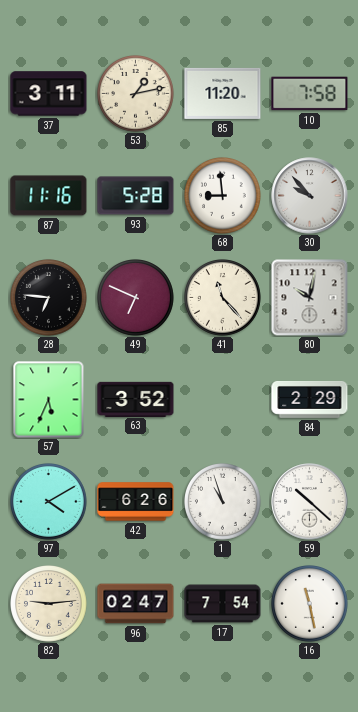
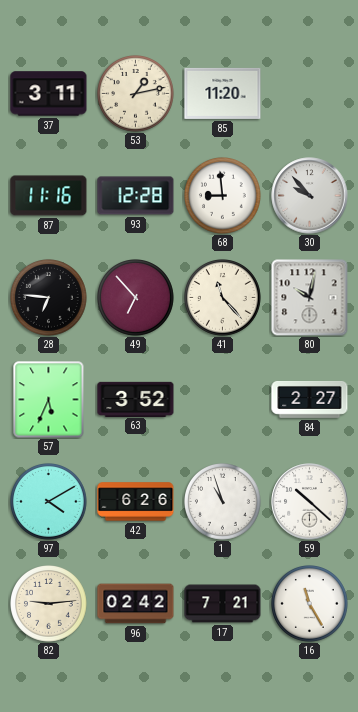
10: 7:58 -> none (310, 94)
93: 5:28 -> 12:28 (136, 196)
49: 6:49 -> 6:53 (136, 298)
84: 2:29 -> 2:27 (310, 399)
96: 02:47 -> 02:42 (136, 604)
17: 7:54 -> 7:21 (223, 604)
16: 11:28 -> 11:25 (310, 604)
